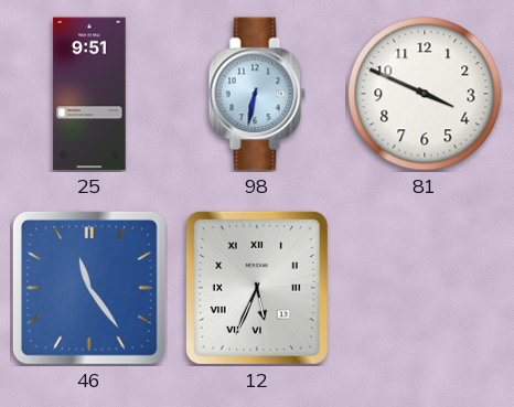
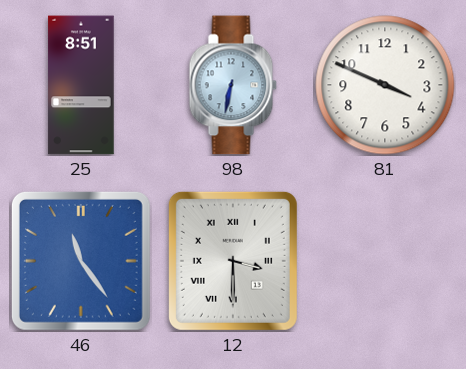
25: 9:51 -> 8:51 (81, 85)
12: 5:34 -> 3:30 (233, 261)
